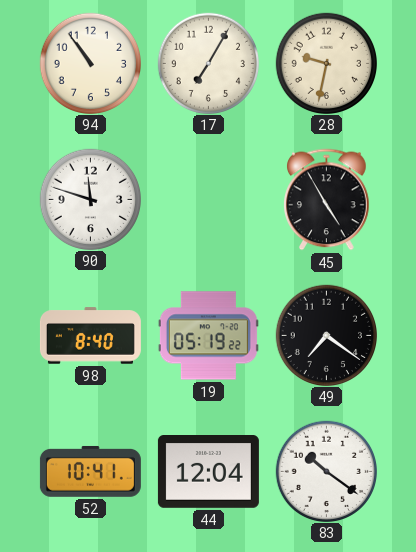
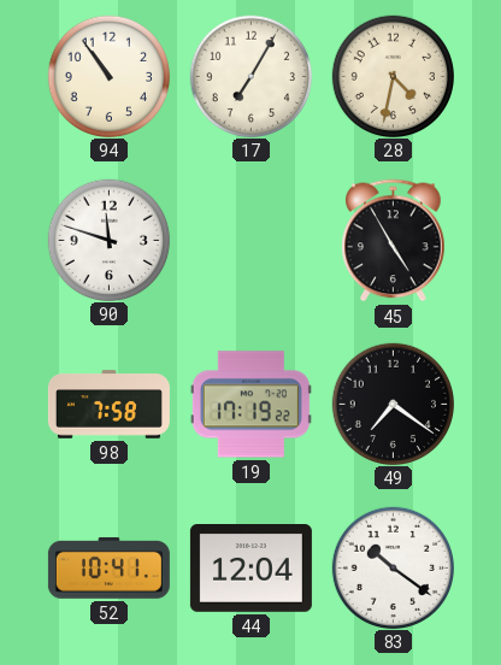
28: 9:32 -> 4:32 (393, 76)
98: 8:40 -> 7:58 (108, 405)
19: 05:19 -> 17:19 (250, 405)
